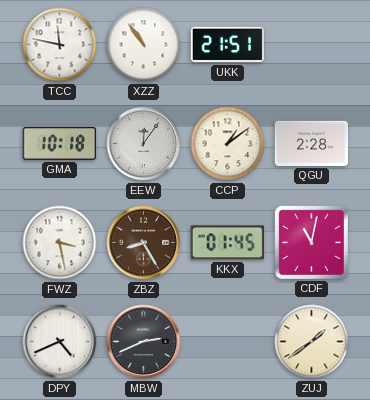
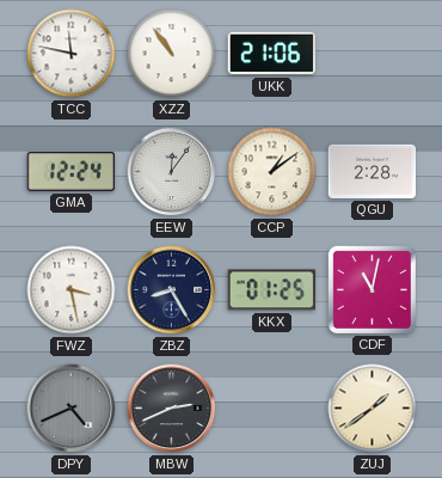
UKK: 21:51 -> 21:06 (272, 54)
GMA: 10:18 -> 12:24 (72, 172)
ZBZ dial: brown -> navy (172, 290)
KKX: 01:45 -> 01:25 (271, 290)
DPY dial: white -> grey (72, 409)
